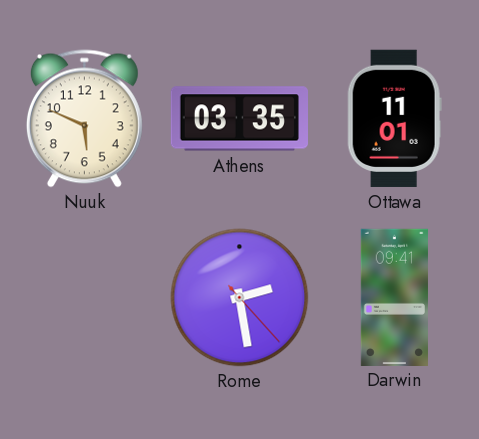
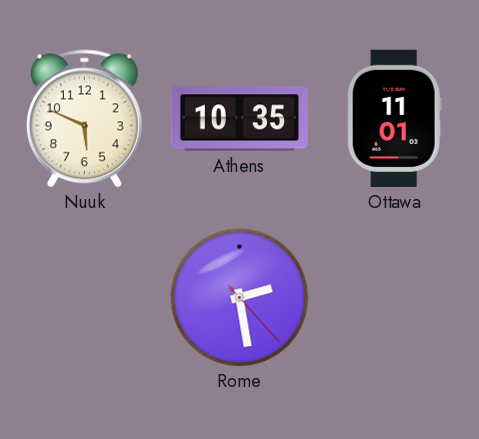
Athens: 03:35 -> 10:35 (239, 119)
Darwin: 09:41 -> none (394, 297)
